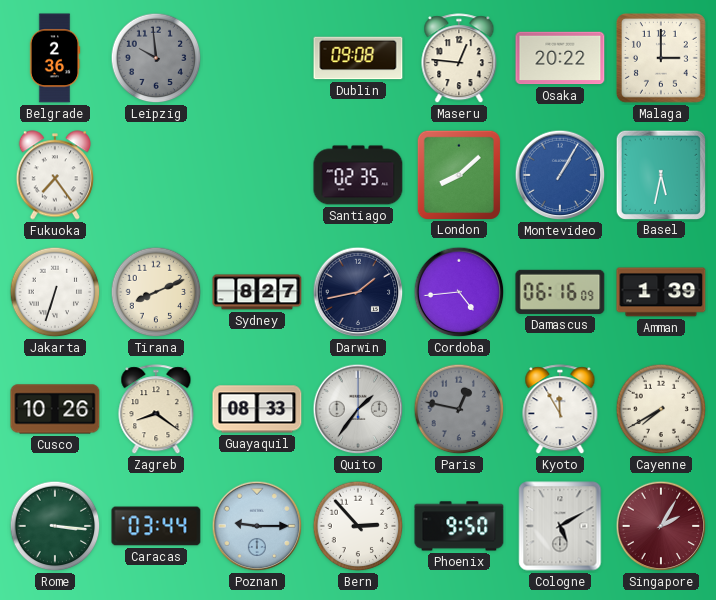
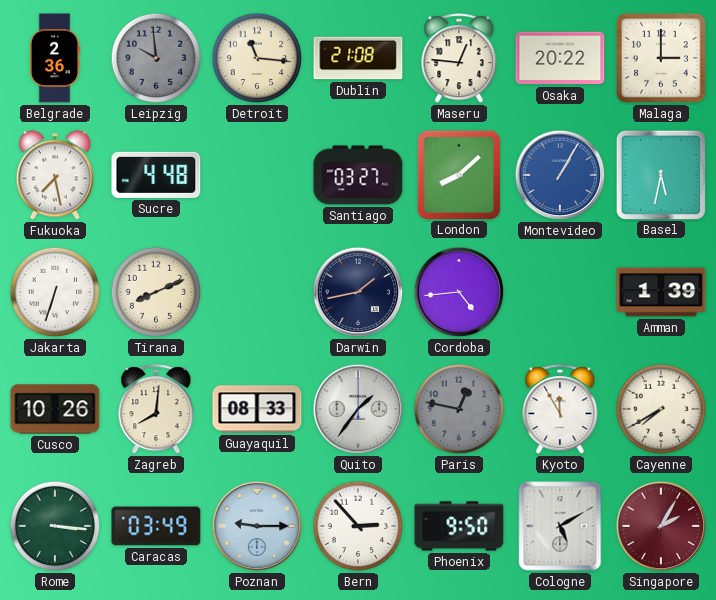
Detroit: none -> 11:16 (257, 58)
Dublin: 09:08 -> 21:08 (358, 58)
Fukuoka: 7:24 -> 7:28 (55, 175)
Sucre: none -> 4:48 (156, 175)
Santiago: 02:35 -> 03:27 (358, 175)
Sydney: 8:27 -> none (257, 292)
Damascus: 06:16 -> none (560, 292)
Zagreb: 8:21 -> 8:01 (156, 410)
Caracas: 03:44 -> 03:49 (156, 526)
